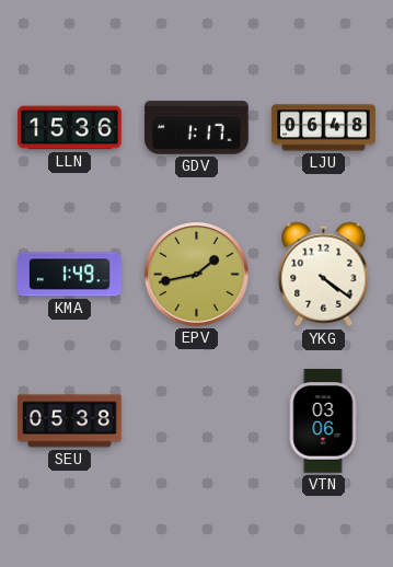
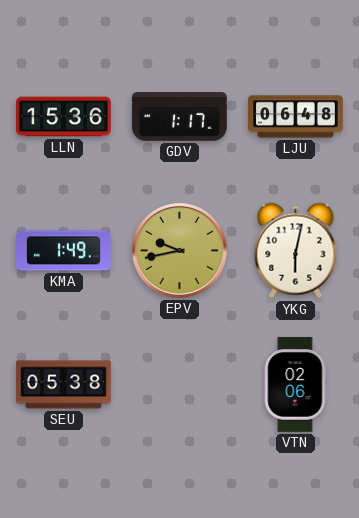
EPV: 1:43 -> 9:43 (180, 251)
YKG: 4:21 -> 6:02 (296, 251)
VTN: 03:06 -> 02:06 (295, 385)
